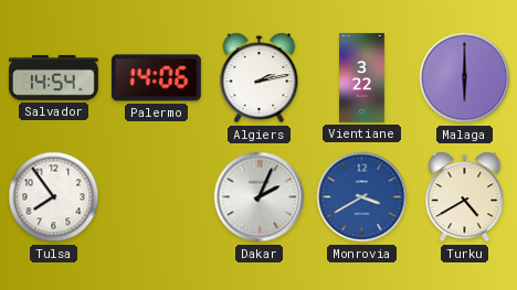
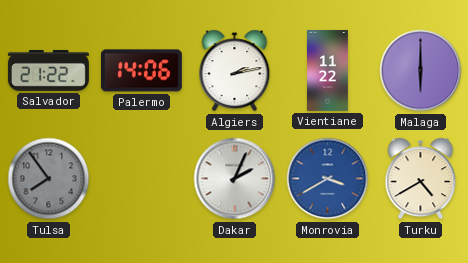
Salvador: 14:54 -> 21:22 (48, 70)
Vientiane: 3:22 -> 11:22 (328, 70)
Tulsa dial: white -> grey (49, 179)
